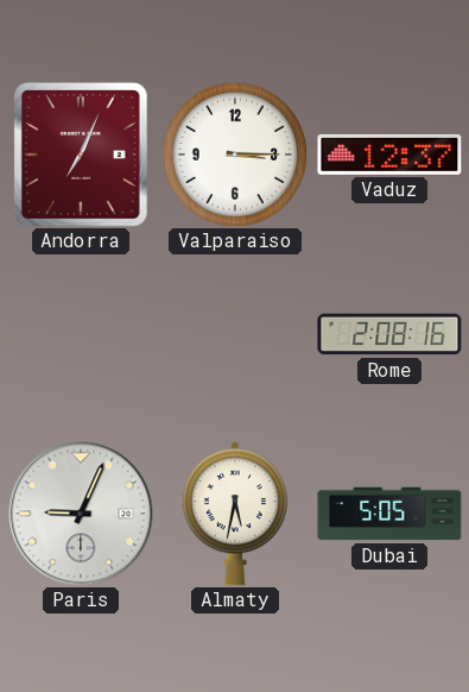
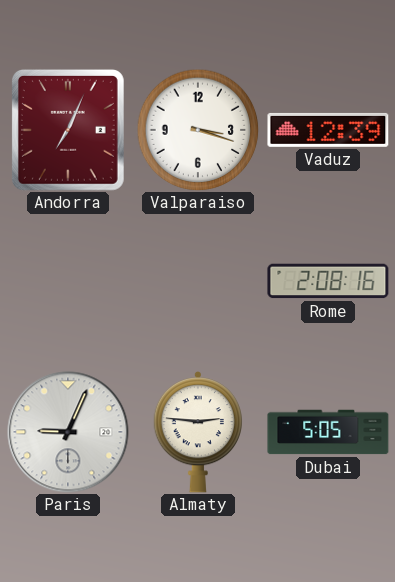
Valparaiso: 3:15 -> 3:18 (198, 130)
Vaduz: 12:37 -> 12:39 (328, 130)
Almaty: 5:32 -> 2:46 (197, 433)
